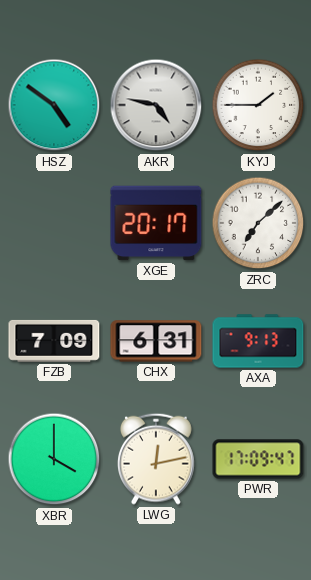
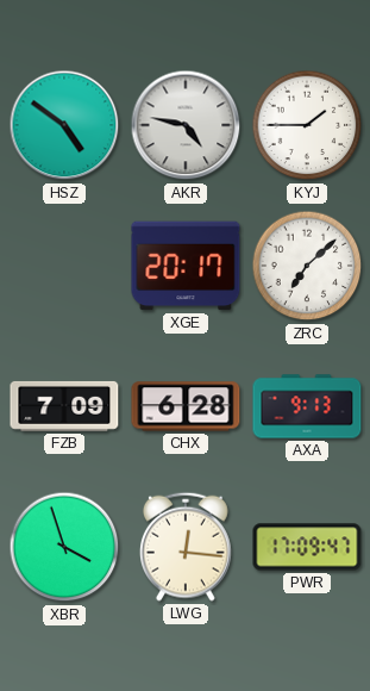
CHX: 6:31 -> 6:28 (186, 406)
XBR: 4:00 -> 3:57 (64, 547)
LWG: 12:13 -> 12:16 (187, 547)
